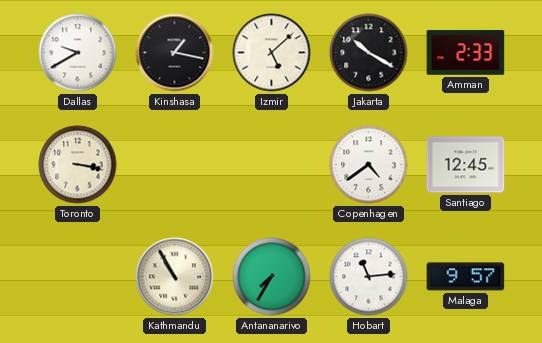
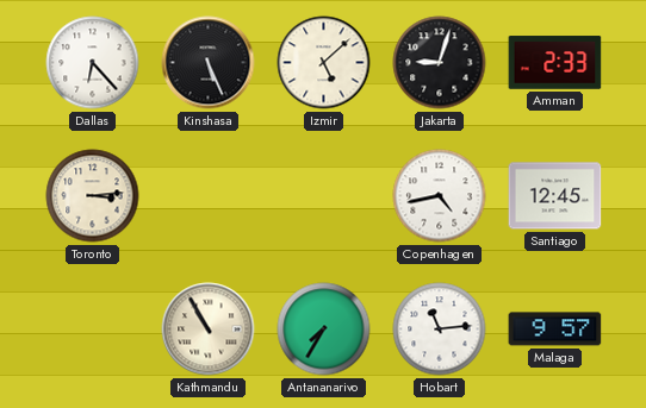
Dallas: 9:40 -> 6:23 (93, 63)
Kinshasa: 1:17 -> 5:26 (209, 63)
Jakarta: 10:20 -> 9:03 (440, 63)
Toronto: 3:17 -> 3:14 (93, 196)
Copenhagen: 4:39 -> 4:43 (440, 196)
